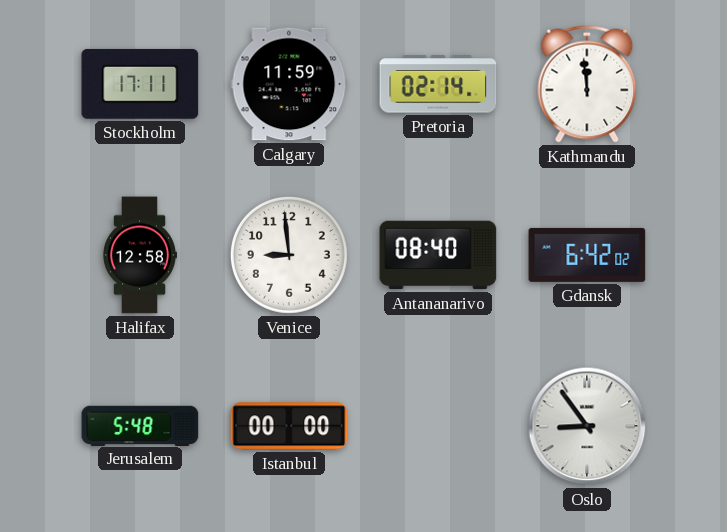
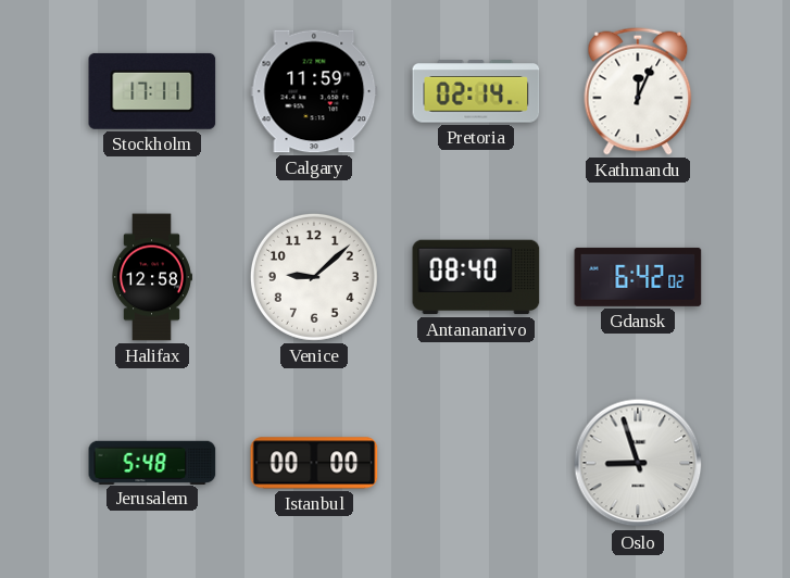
Kathmandu: 11:59 -> 12:04 (638, 91)
Venice: 8:59 -> 9:08 (314, 277)
Oslo: 8:54 -> 8:57 (638, 463)
